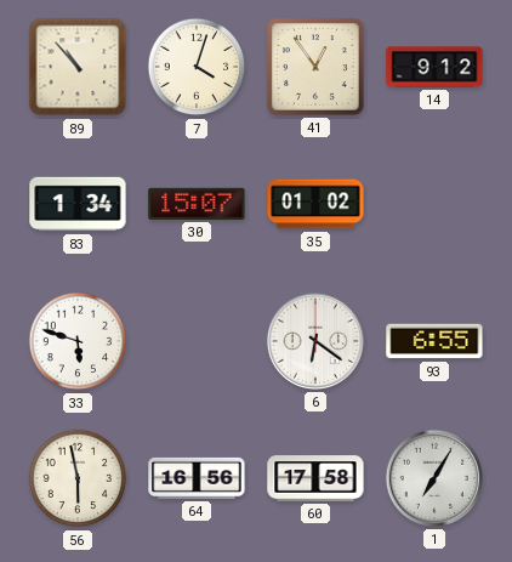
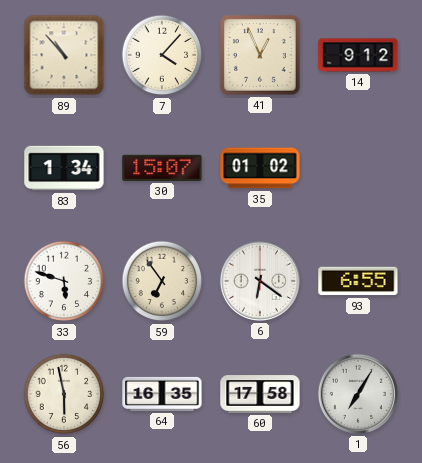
7: 4:03 -> 4:07 (162, 55)
41: 12:54 -> 12:56 (260, 55)
59: none -> 6:54 (162, 281)
64: 16:56 -> 16:35 (162, 394)
